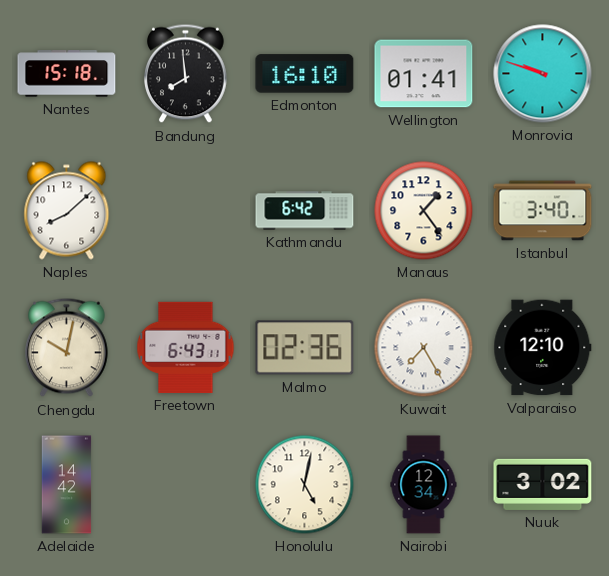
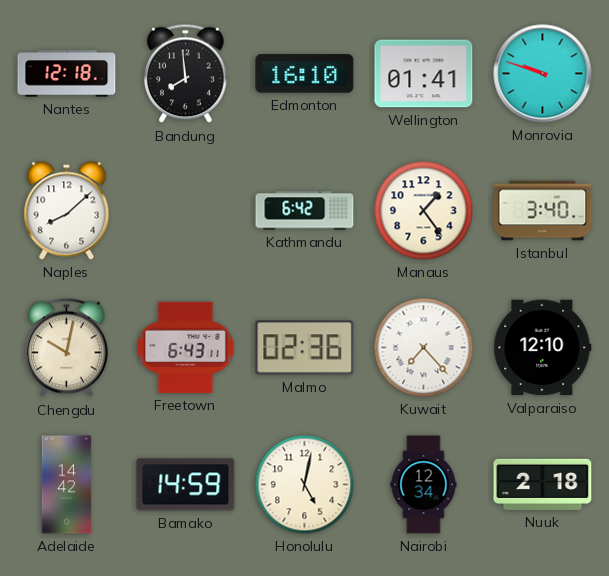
Nantes: 15:18 -> 12:18 (67, 74)
Kuwait: 7:25 -> 7:23 (424, 348)
Bamako: none -> 14:59 (186, 485)
Nuuk: 3:02 -> 2:18 (543, 484)
